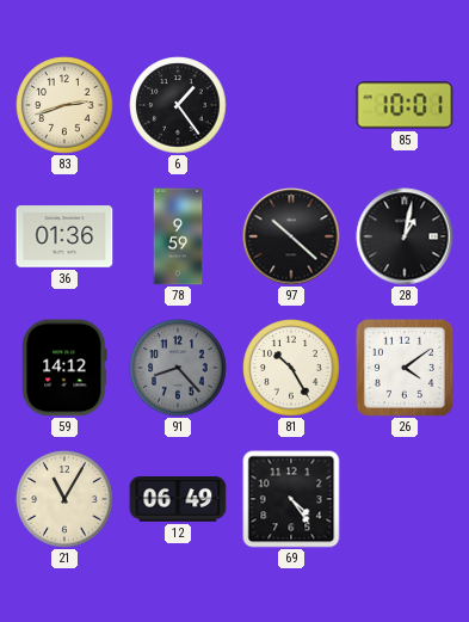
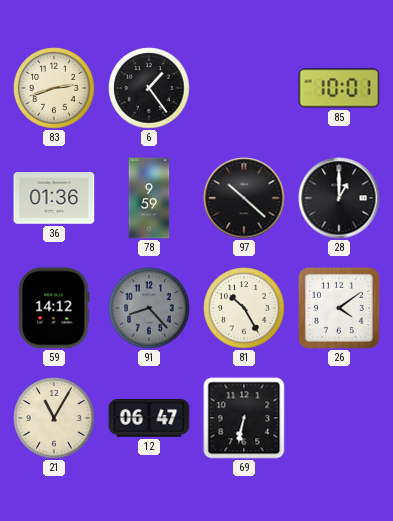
28: 1:02 -> 1:00 (339, 198)
12: 06:49 -> 06:47 (149, 418)
69: 4:24 -> 6:32 (244, 418)
